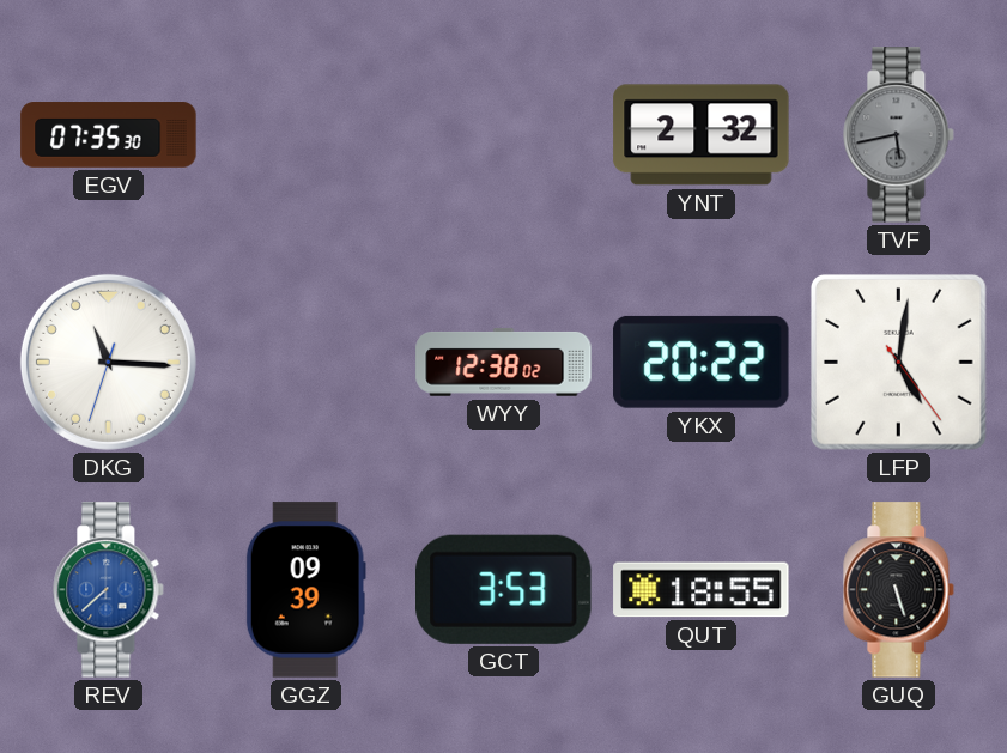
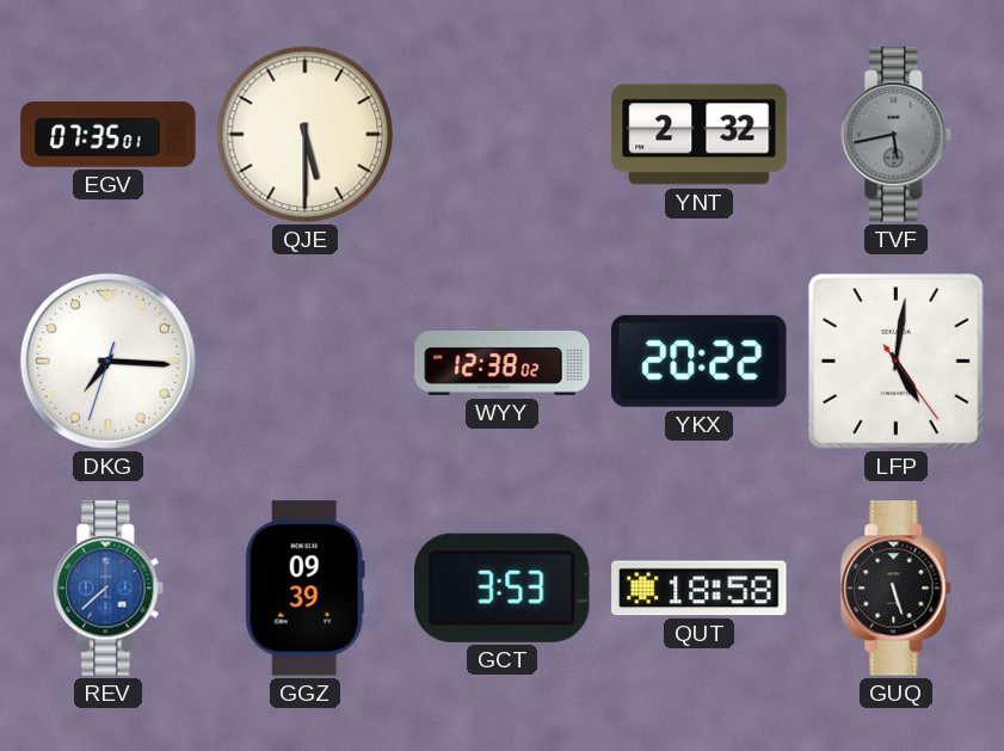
EGV: 07:35:30 -> 07:35:01 (109, 135)
QJE: none -> 5:30 (306, 135)
DKG: 11:15 -> 7:15 (107, 361)
QUT: 18:55 -> 18:58 (700, 589)
